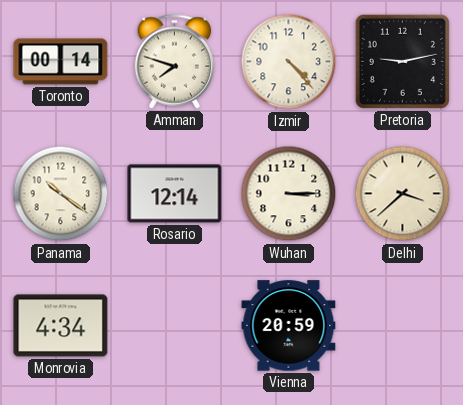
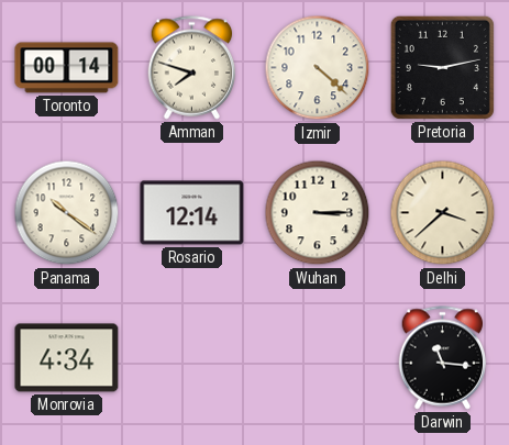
Izmir: 4:23 -> 4:22 (318, 68)
Vienna: 20:59 -> none (289, 326)
Darwin: none -> 11:16 (443, 358)
